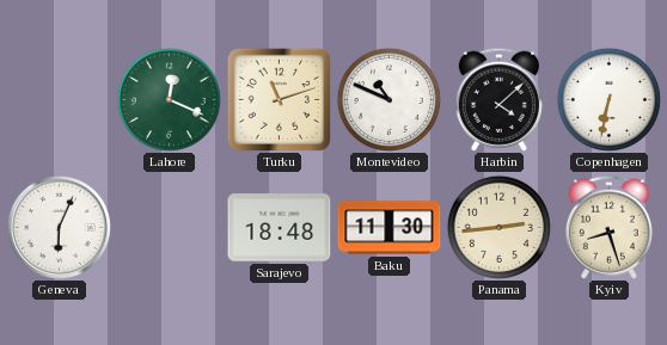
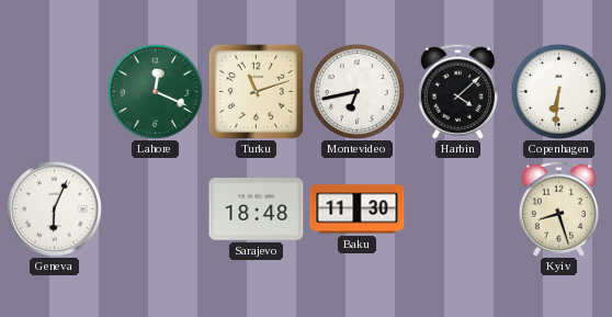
Montevideo: 10:49 -> 6:43 (356, 91)
Copenhagen: 6:32 -> 6:31 (558, 91)
Panama: 2:44 -> none (498, 227)
